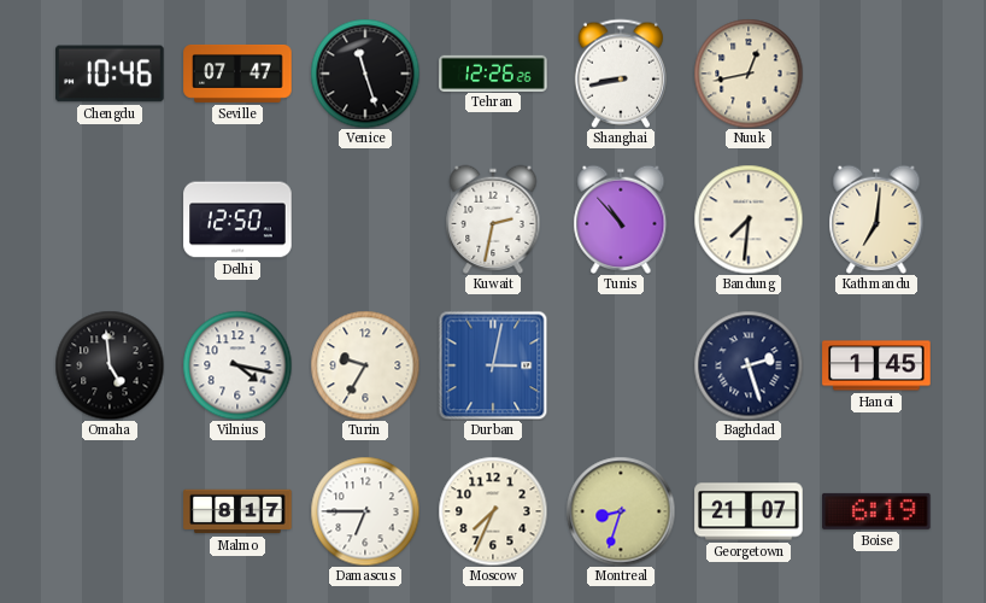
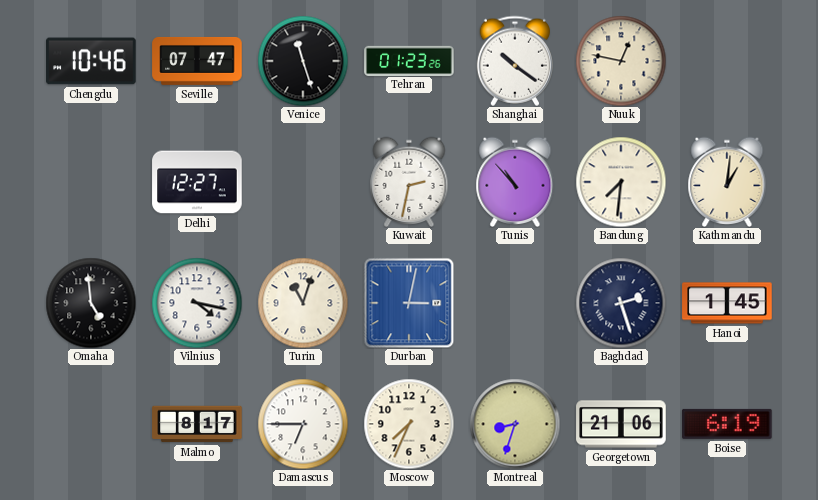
Tehran: 12:26 -> 01:23 (409, 60)
Shanghai: 8:43 -> 10:21 (515, 61)
Nuuk: 12:43 -> 12:47 (621, 61)
Delhi: 12:50 -> 12:27 (197, 182)
Kathmandu: 7:01 -> 1:01 (727, 181)
Turin: 9:35 -> 11:03 (303, 303)
Georgetown: 21:07 -> 21:06 (621, 424)
